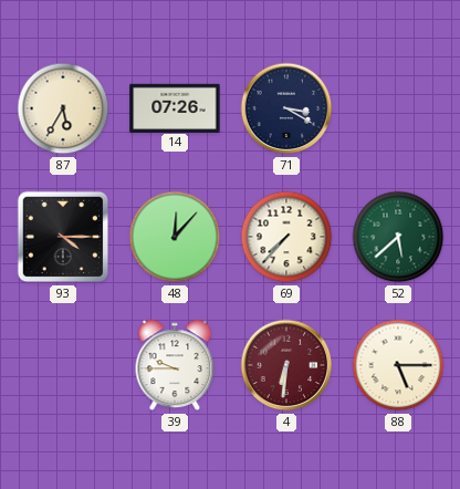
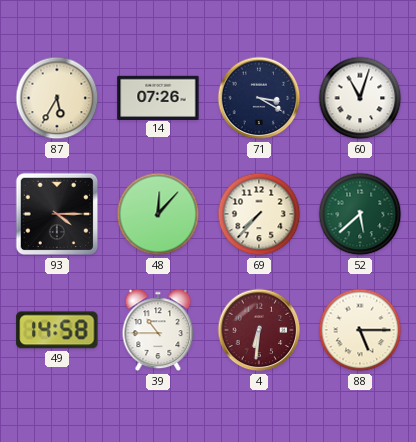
60: none -> 11:03 (360, 98)
49: none -> 14:58 (57, 330)
39: 9:45 -> 10:45 (158, 330)
